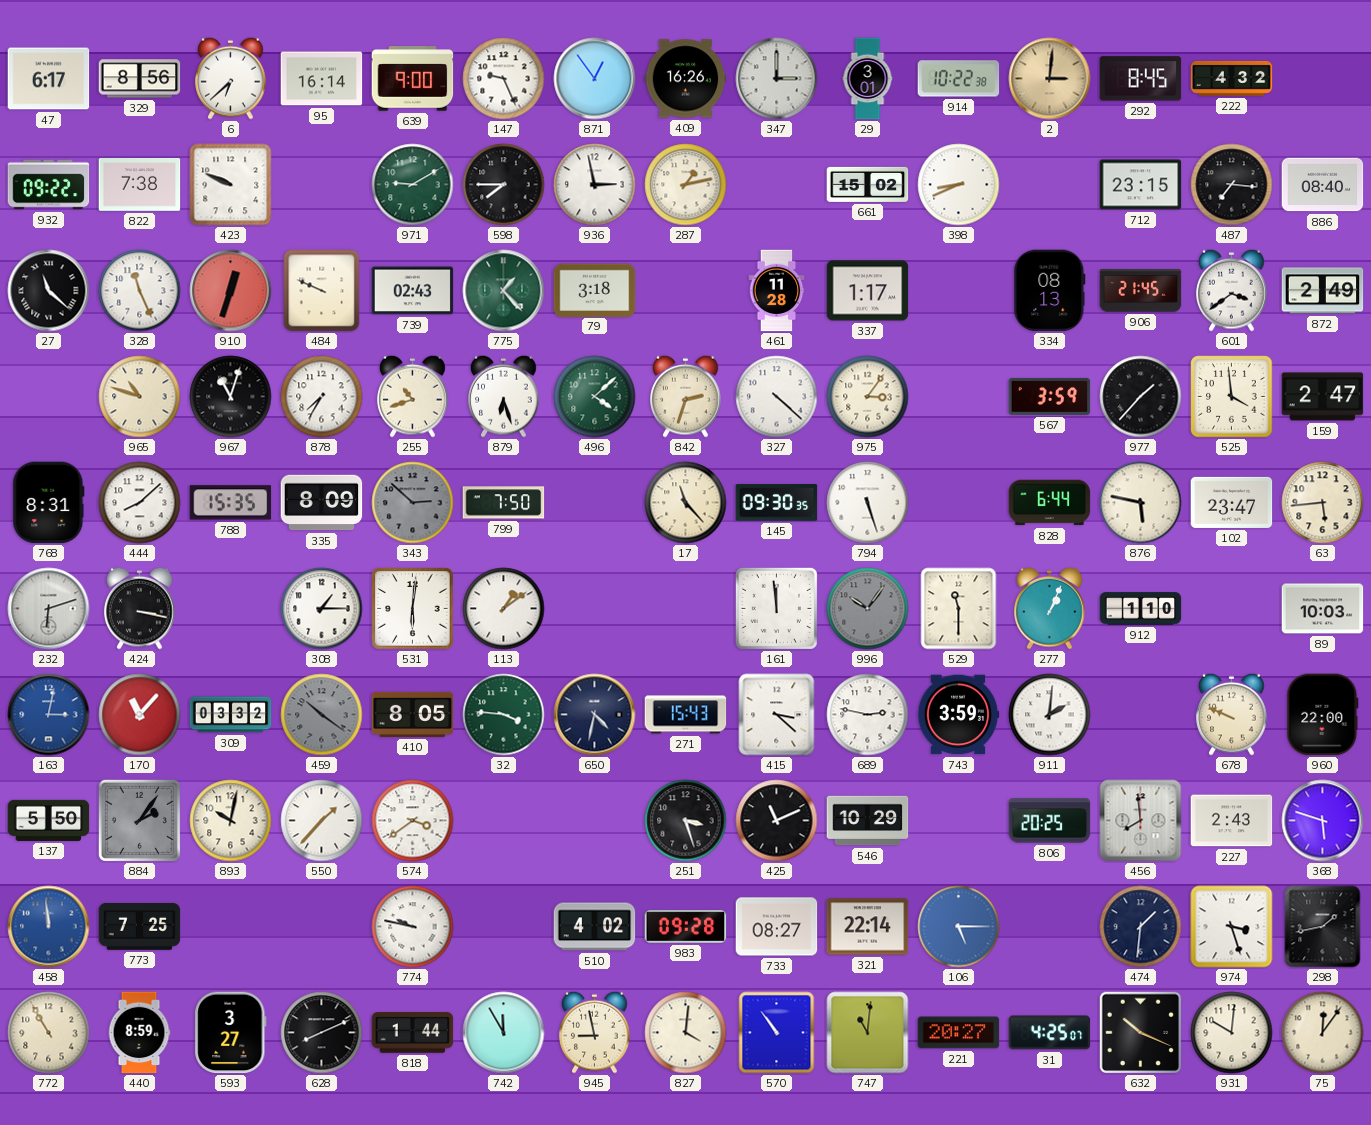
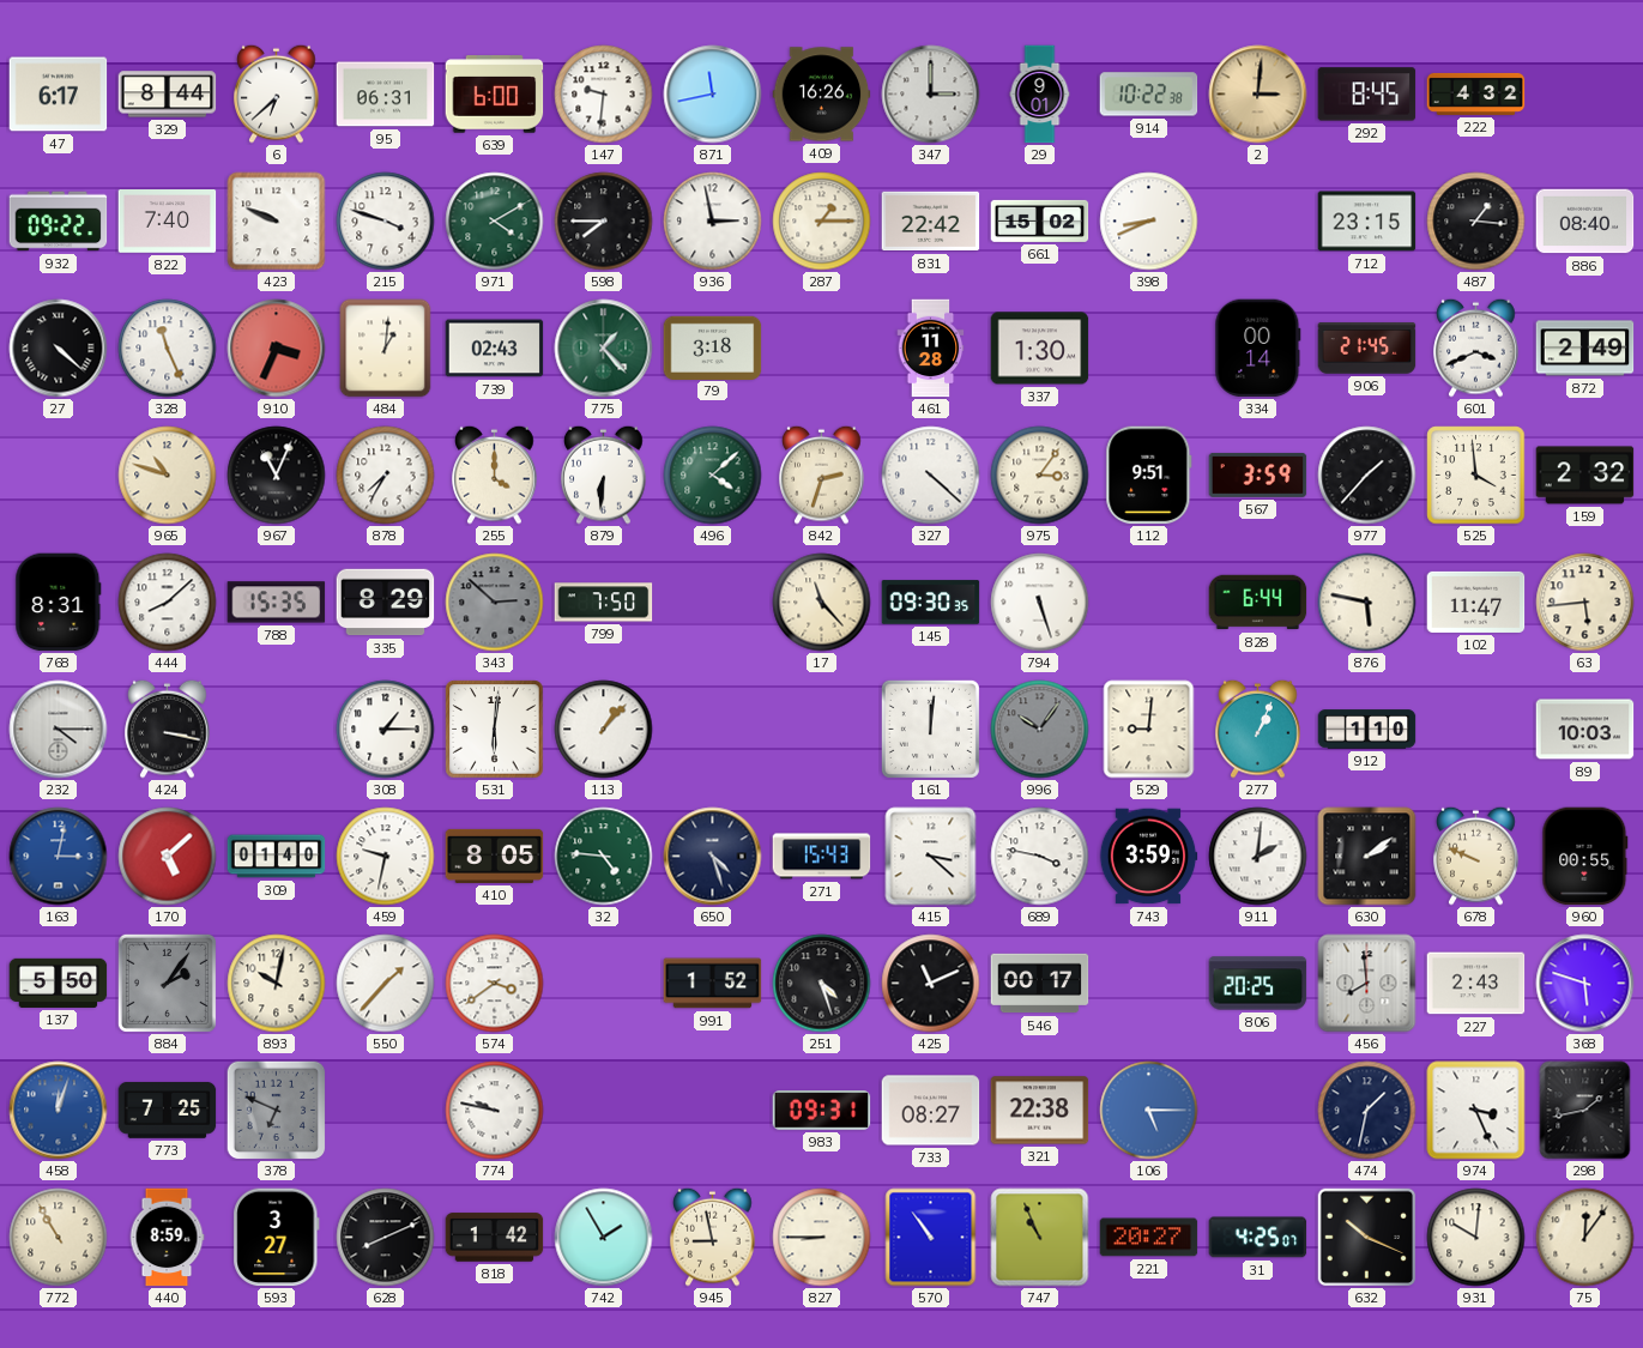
329: 8:56 -> 8:44 (168, 95)
95: 16:14 -> 06:31 (386, 95)
639: 9:00 -> 6:00 (495, 95)
147: 9:26 -> 9:31 (604, 95)
871: 12:54 -> 11:43 (713, 95)
29: 3:01 -> 9:01 (1040, 95)
822: 7:38 -> 7:40 (168, 222)
215: none -> 3:48 (386, 222)
971: 9:10 -> 4:10 (495, 222)
287: 1:13 -> 1:15 (822, 222)
831: none -> 22:42 (931, 222)
487: 7:16 -> 1:16 (1476, 222)
27: 11:22 -> 4:22 (59, 349)
910: 12:33 -> 3:34 (277, 349)
484: 9:49 -> 1:01 (386, 349)
337: 1:17 -> 1:30 (1040, 349)
334: 08:13 -> 00:14 (1258, 349)
601: 3:39 -> 3:41 (1476, 347)
967: 11:03 -> 11:04 (277, 476)
255: 10:42 -> 4:00 (495, 474)
879: 6:27 -> 6:31 (604, 474)
112: none -> 9:51 (1149, 476)
159: 2:47 -> 2:32 (1585, 476)
335: 8:09 -> 8:29 (386, 603)
102: 23:47 -> 11:47 (1476, 602)
232: 6:12 -> 4:15 (59, 730)
113: 1:09 -> 1:07 (604, 730)
161: 11:59 -> 12:01 (930, 729)
529: 11:30 -> 9:01 (1149, 730)
170: 11:07 -> 5:08 (168, 857)
309: 03:32 -> 01:40 (277, 857)
459: 10:21 -> 9:32 (386, 857)
459 dial: grey -> white (386, 857)
32: 3:46 -> 4:46 (604, 857)
650: 4:32 -> 4:27 (713, 857)
689: 2:47 -> 3:47 (1040, 857)
630: none -> 2:09 (1367, 857)
960: 22:00 -> 00:55 (1585, 857)
991: none -> 1:52 (713, 984)
251: 3:27 -> 4:27 (822, 984)
546: 10:29 -> 00:17 (1040, 984)
458: 11:59 -> 12:03 (59, 1111)
378: none -> 6:49 (276, 1110)
510: 4:02 -> none (595, 927)
983: 09:28 -> 09:31 (822, 1111)
321: 22:14 -> 22:38 (1040, 1111)
474: 1:31 -> 1:32 (1367, 1111)
974: 3:27 -> 3:26 (1476, 1111)
818: 1:44 -> 1:42 (495, 1238)
742: 11:55 -> 1:55 (604, 1238)
827: 4:01 -> 8:45 (822, 1238)
747: 11:01 -> 10:56 (1040, 1238)
